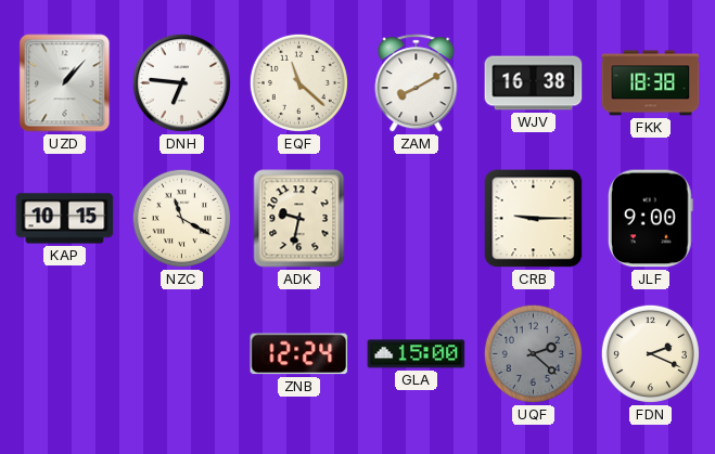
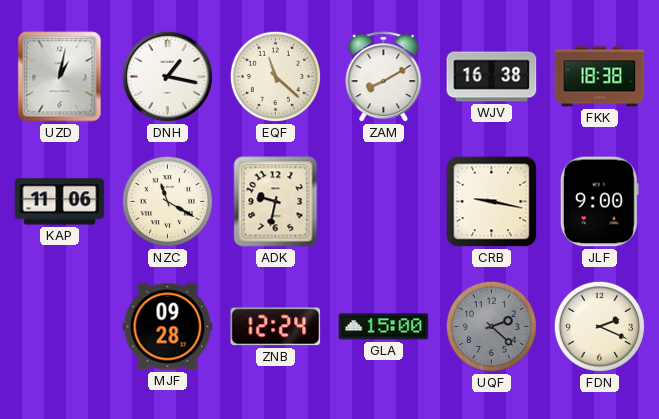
UZD: 1:07 -> 1:02 (60, 77)
DNH: 6:46 -> 1:17 (167, 76)
KAP: 10:15 -> 11:06 (60, 202)
CRB: 9:15 -> 9:17 (492, 202)
MJF: none -> 09:28 (168, 327)
